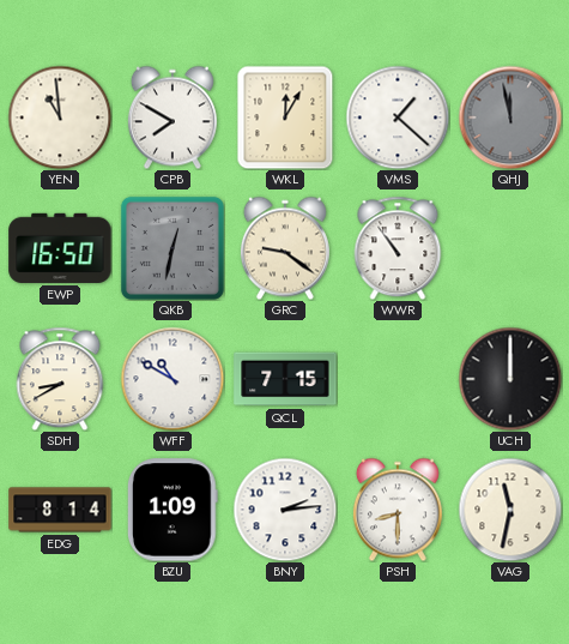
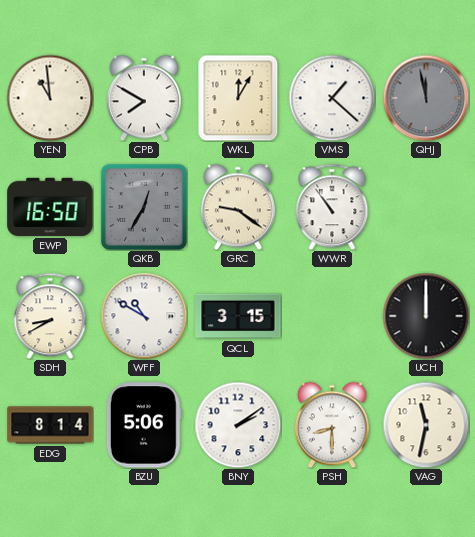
QKB: 12:32 -> 12:35 (144, 207)
QCL: 7:15 -> 3:15 (238, 316)
BZU: 1:09 -> 5:06 (144, 425)
BNY: 2:14 -> 2:09 (238, 425)
